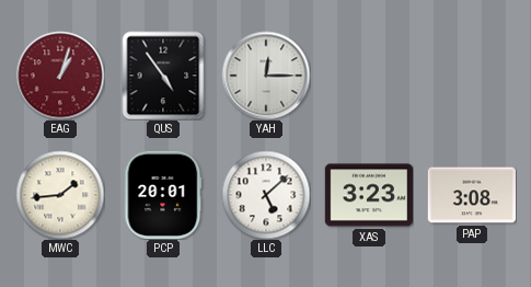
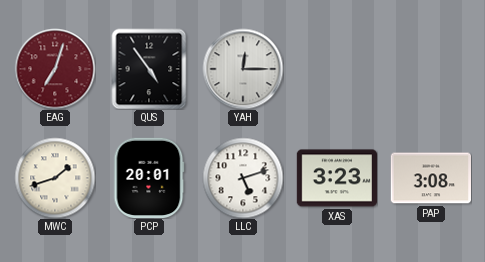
EAG: 1:03 -> 7:03 (55, 69)
MWC: 1:44 -> 1:42 (55, 178)
LLC: 5:08 -> 5:12 (243, 178)
